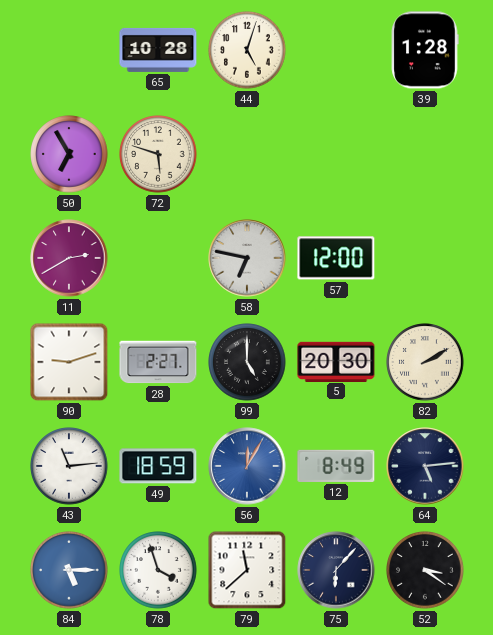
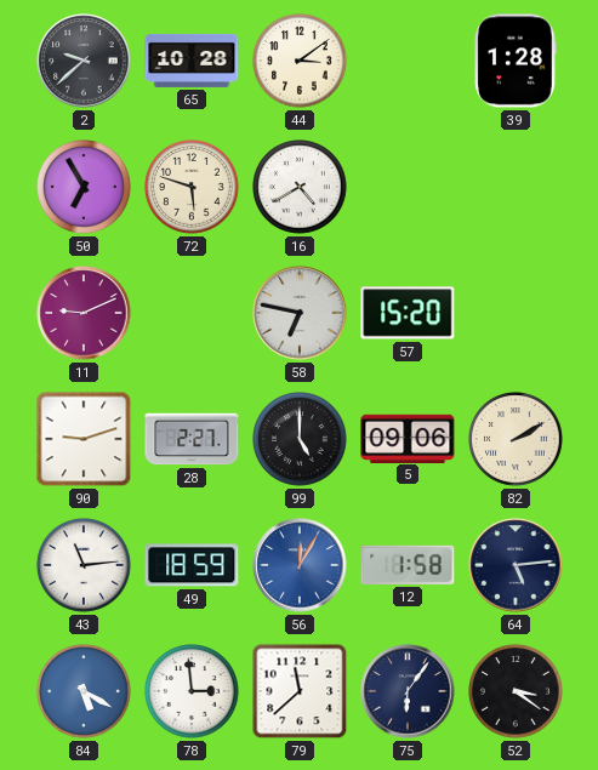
2: none -> 9:38 (84, 61)
44: 5:03 -> 3:09 (300, 61)
16: none -> 4:40 (300, 187)
11: 2:40 -> 9:11 (84, 313)
57: 12:00 -> 15:20 (408, 313)
5: 20:30 -> 09:06 (408, 438)
12: 8:49 -> 1:58 (408, 565)
84: 5:15 -> 5:20 (84, 691)
78: 3:57 -> 2:59 (192, 691)
75: 6:07 -> 6:06 (408, 691)
